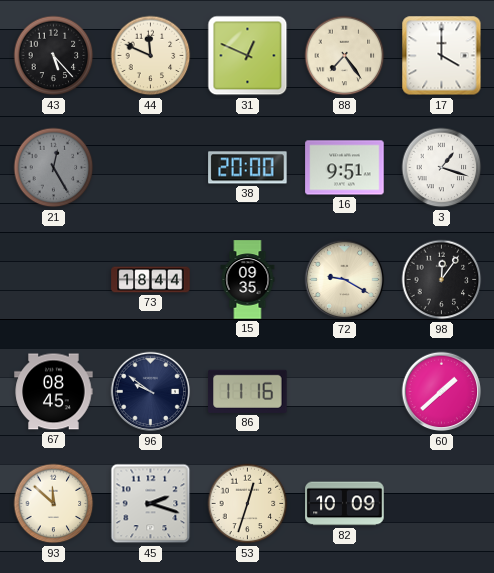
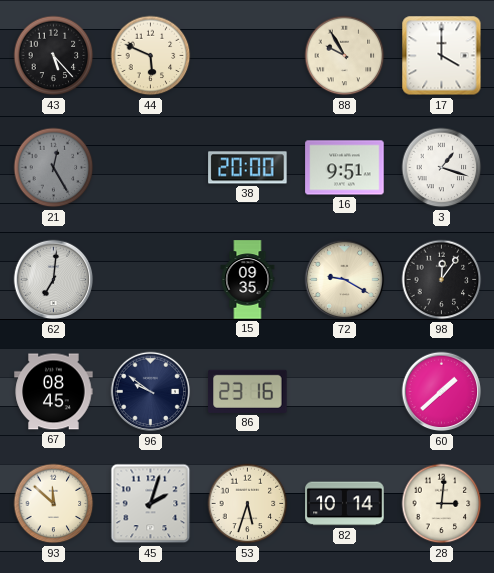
44: 11:49 -> 5:49 (151, 56)
31: 12:49 -> none (248, 56)
88: 7:24 -> 9:55 (345, 56)
62: none -> 7:01 (54, 280)
73: 18:44 -> none (151, 280)
86: 11:16 -> 23:16 (248, 391)
45: 2:18 -> 2:03 (151, 504)
53: 12:33 -> 5:33 (248, 504)
82: 10:09 -> 10:14 (345, 504)
28: none -> 3:01 (442, 504)
